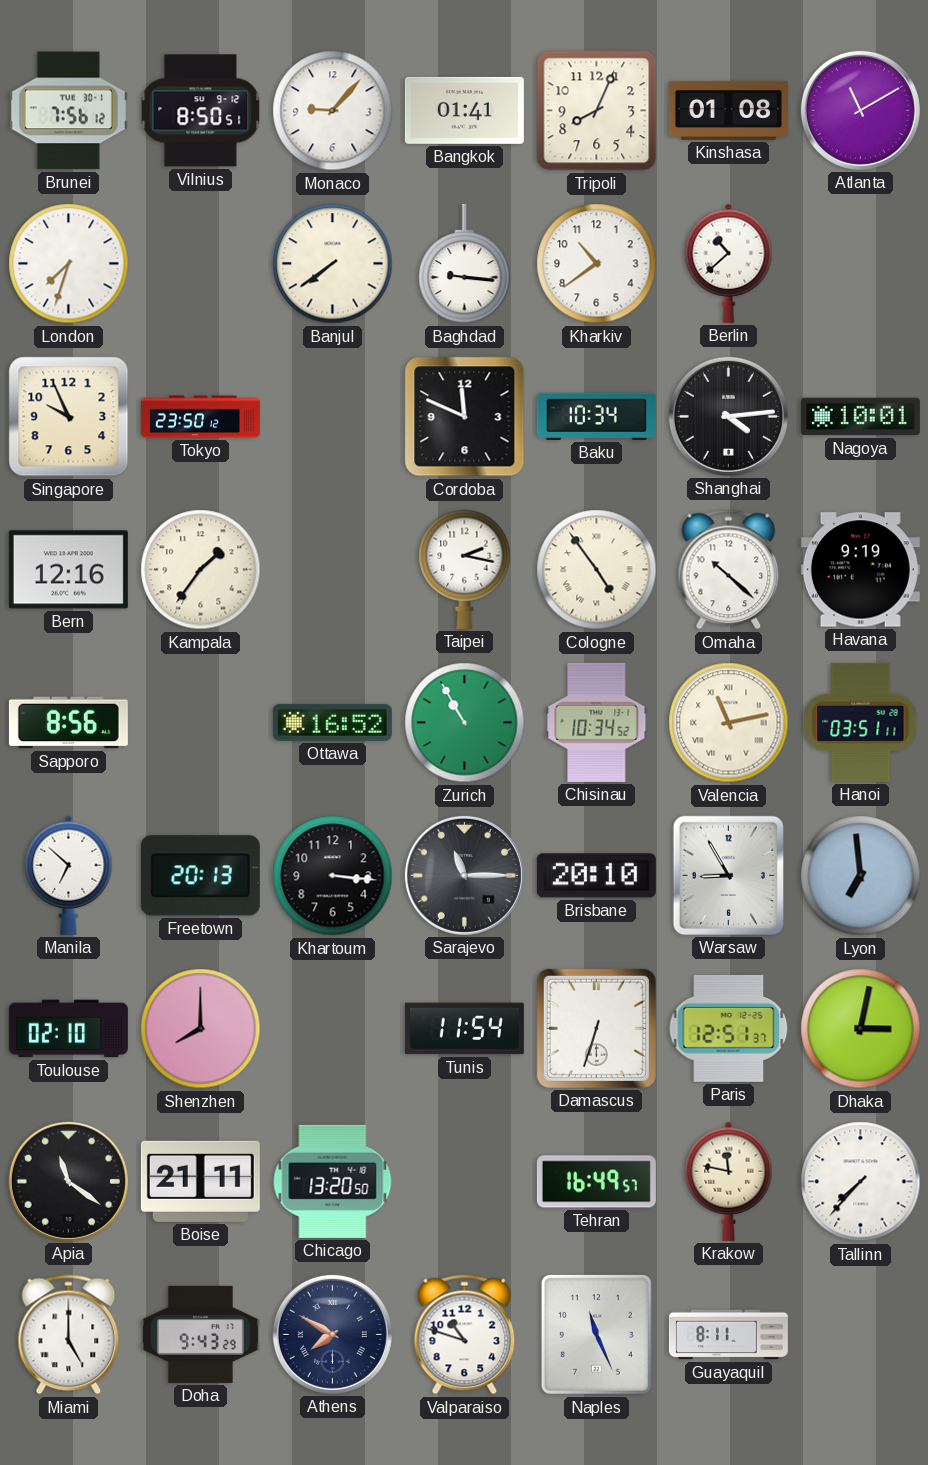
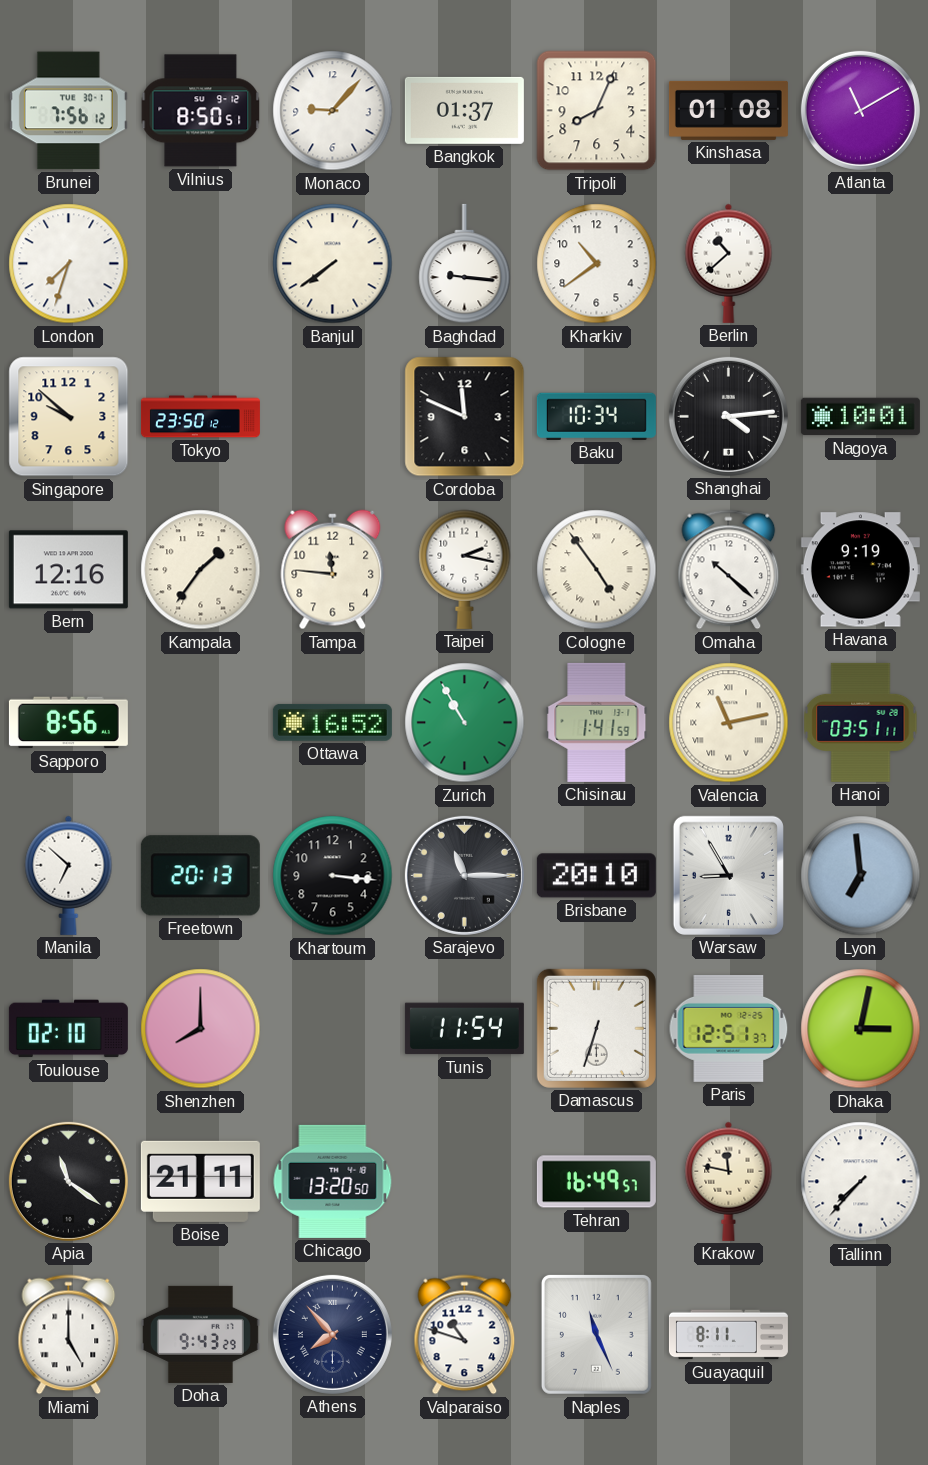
Bangkok: 01:41 -> 01:37 (464, 110)
Singapore: 9:56 -> 9:52 (69, 417)
Tampa: none -> 11:46 (333, 570)
Chisinau: 10:34 -> 1:41 (597, 722)
Athens: 7:50 -> 7:53 (332, 1334)
